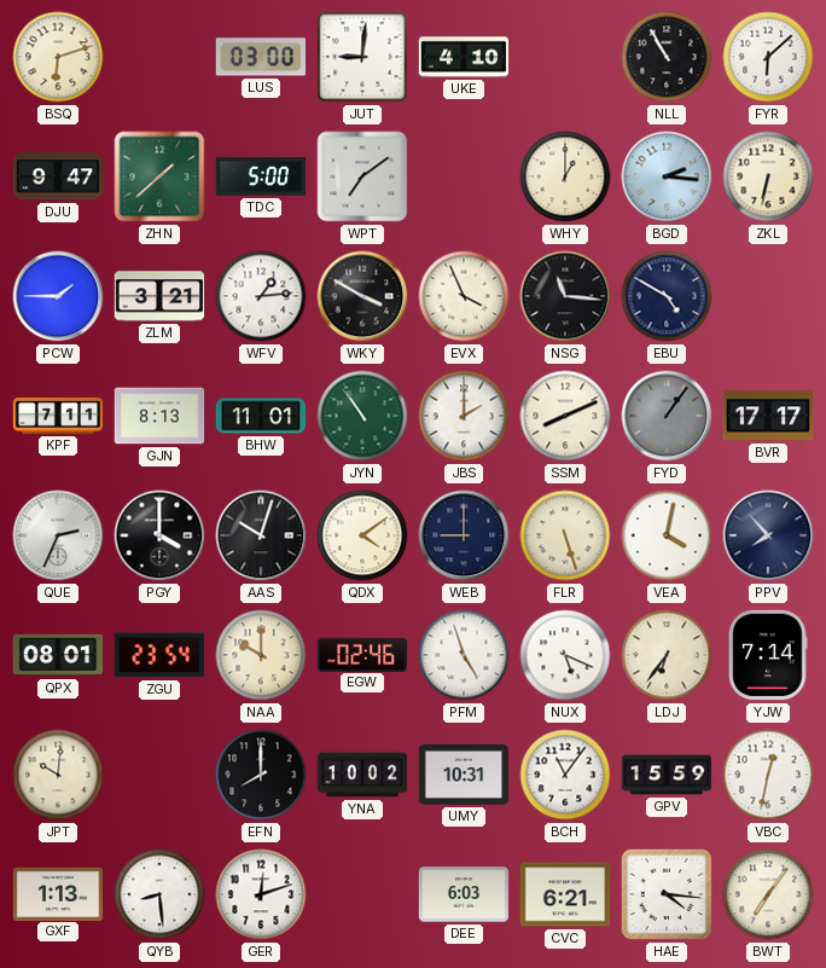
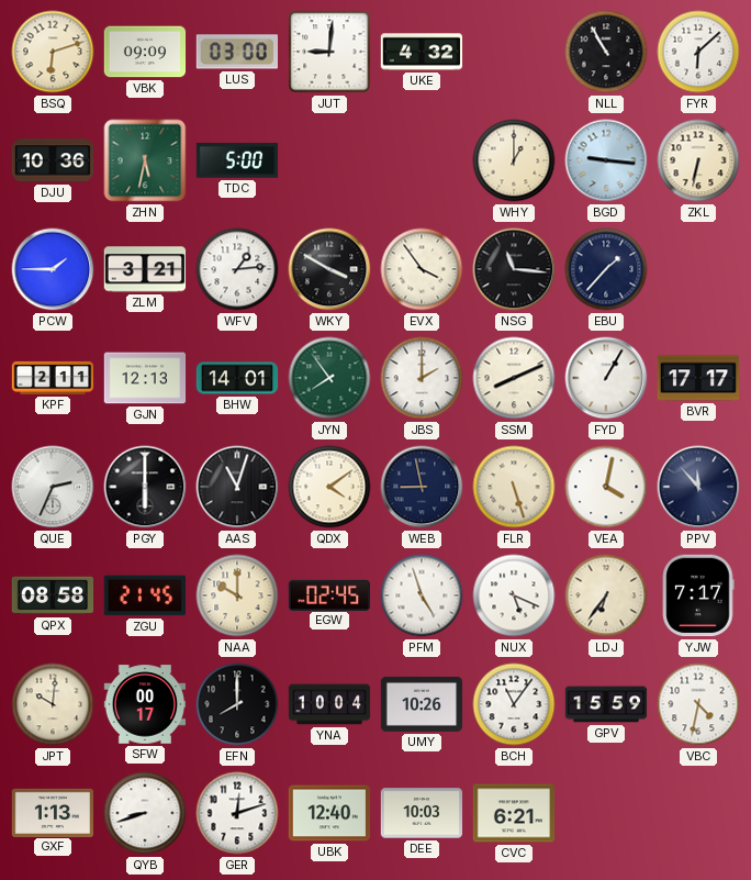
VBK: none -> 09:09 (145, 52)
UKE: 4:10 -> 4:32 (422, 52)
DJU: 9:47 -> 10:36 (53, 160)
ZHN: 1:38 -> 5:32 (145, 160)
WPT: 7:09 -> none (362, 176)
BGD: 2:16 -> 9:16 (606, 160)
EVX: 3:56 -> 3:54 (422, 269)
EBU: 4:50 -> 1:37 (606, 269)
KPF: 7:11 -> 2:11 (53, 378)
GJN: 8:13 -> 12:13 (145, 378)
BHW: 11:01 -> 14:01 (237, 378)
JYN: 10:54 -> 7:54 (329, 378)
FYD: 1:06 -> 1:05 (606, 378)
FYD dial: grey -> white (606, 378)
PGY: 4:00 -> 6:00 (145, 487)
AAS: 10:03 -> 11:03 (237, 487)
WEB: 9:00 -> 8:58 (422, 487)
PPV: 7:53 -> 11:53 (698, 487)
QPX: 08:01 -> 08:58 (53, 595)
ZGU: 23:54 -> 21:45 (144, 595)
EGW: 02:46 -> 02:45 (329, 594)
YJW: 7:14 -> 7:17 (698, 595)
SFW: none -> 00:17 (145, 704)
YNA: 10:02 -> 10:04 (329, 704)
UMY: 10:31 -> 10:26 (422, 704)
VBC: 12:32 -> 4:32 (698, 704)
QYB: 8:29 -> 8:42 (145, 813)
UBK: none -> 12:40 (329, 813)
DEE: 6:03 -> 10:03 (422, 813)
HAE: 4:16 -> none (667, 894)
BWT: 7:06 -> none (768, 894)
